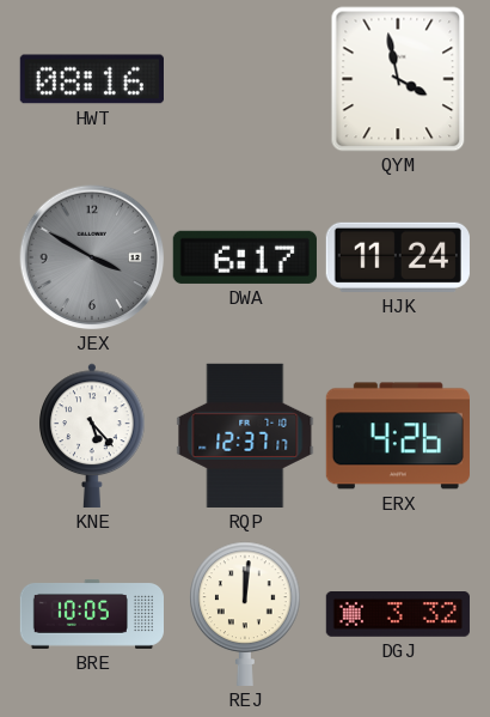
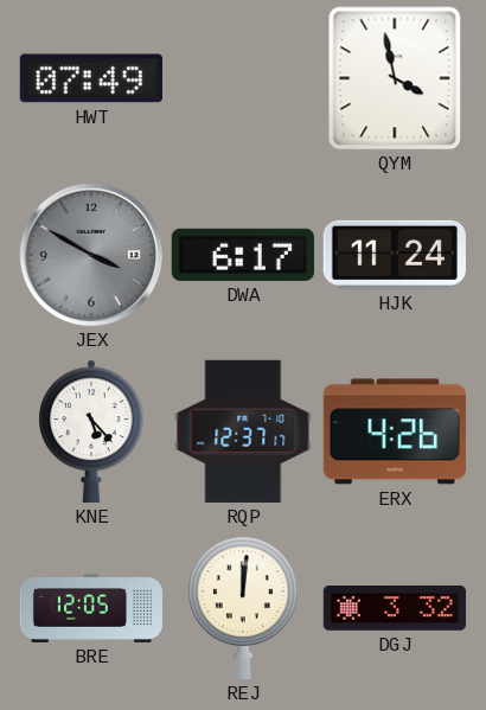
HWT: 08:16 -> 07:49 (91, 78)
BRE: 10:05 -> 12:05 (90, 608)
